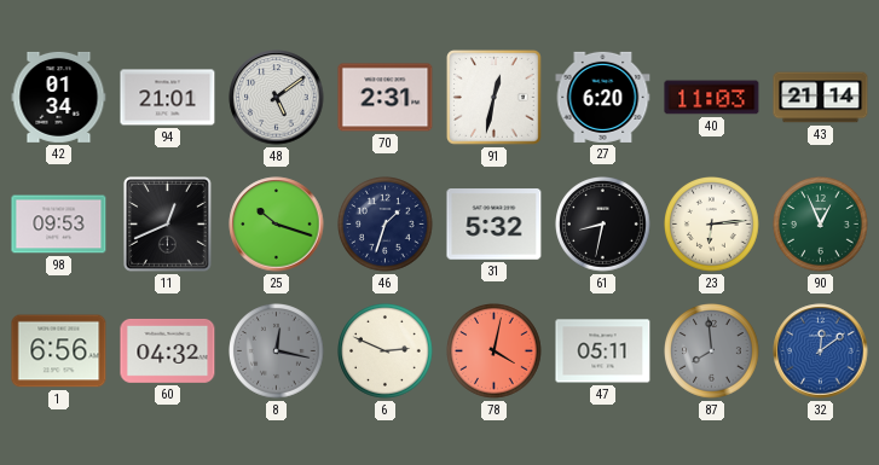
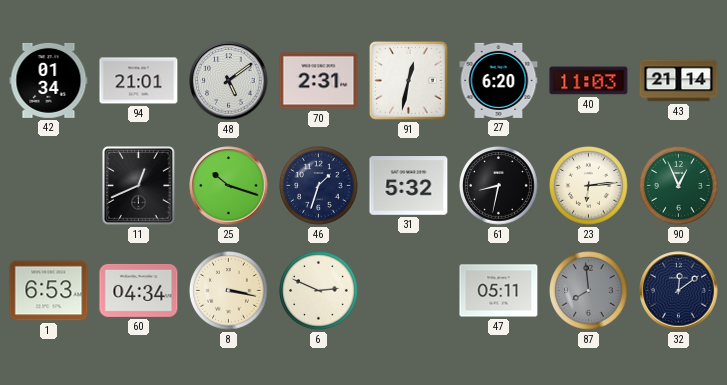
98: 09:53 -> none (59, 225)
1: 6:56 -> 6:53 (49, 291)
60: 04:32 -> 04:34 (139, 290)
8: 12:17 -> 3:17 (229, 291)
8 dial: grey -> cream (229, 291)
78: 4:02 -> none (495, 351)
32 dial: blue -> navy (679, 291)
